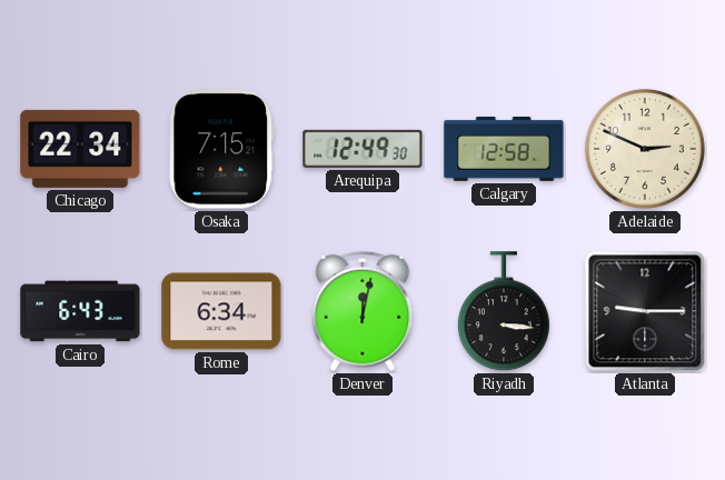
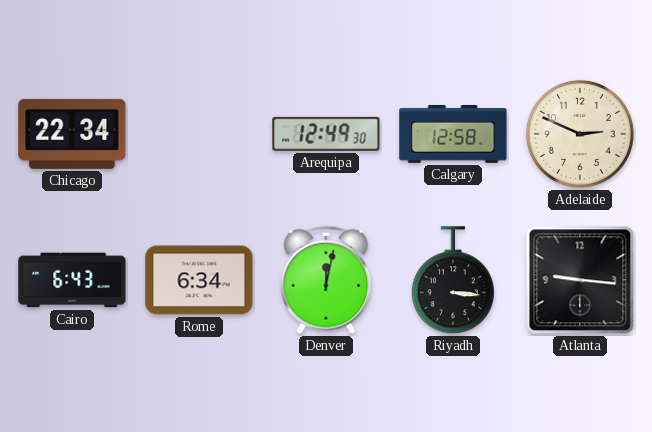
Osaka: 7:15 -> none (220, 149)
Atlanta: 9:15 -> 9:16 (580, 280)
